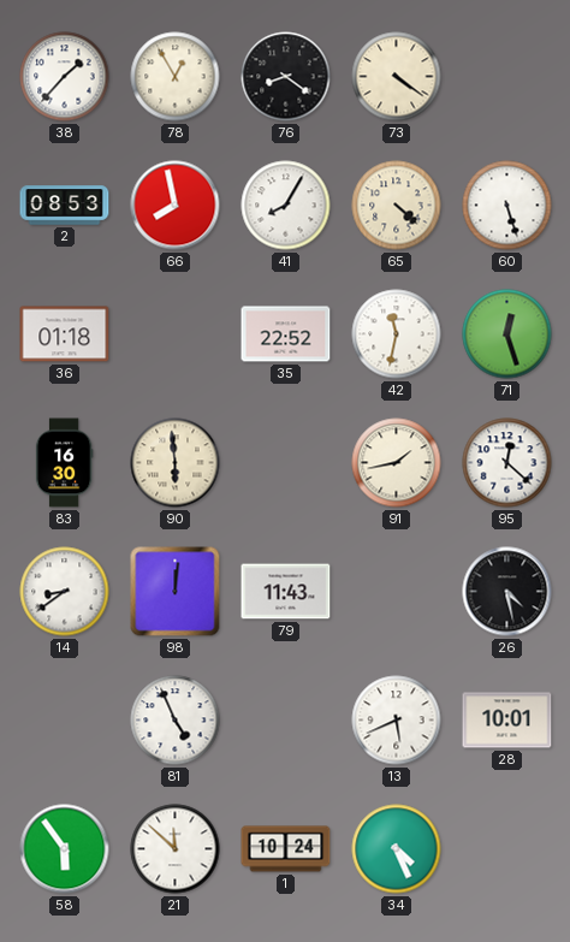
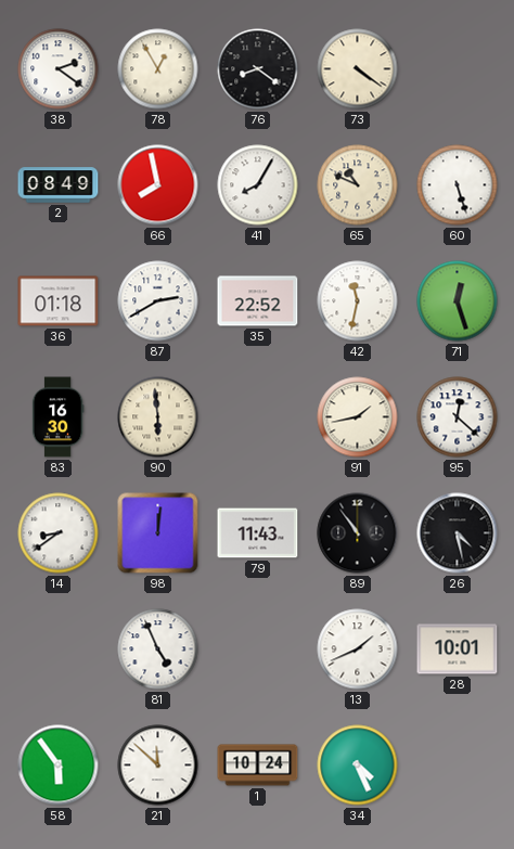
38: 1:37 -> 2:21 (59, 69)
2: 08:53 -> 08:49 (59, 185)
65: 4:22 -> 10:49 (358, 185)
87: none -> 2:40 (158, 301)
89: none -> 10:54 (358, 533)
13: 5:41 -> 1:41 (358, 649)
